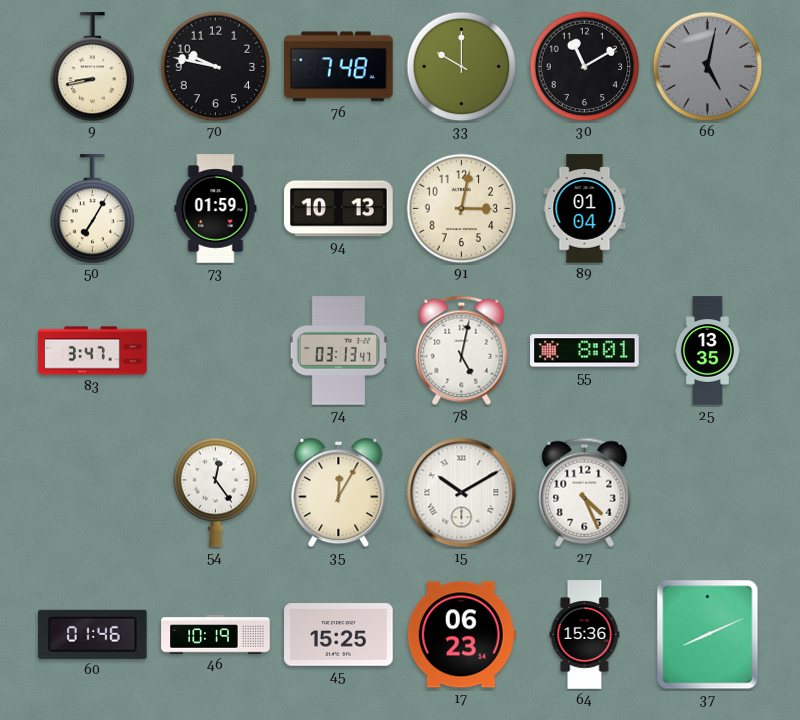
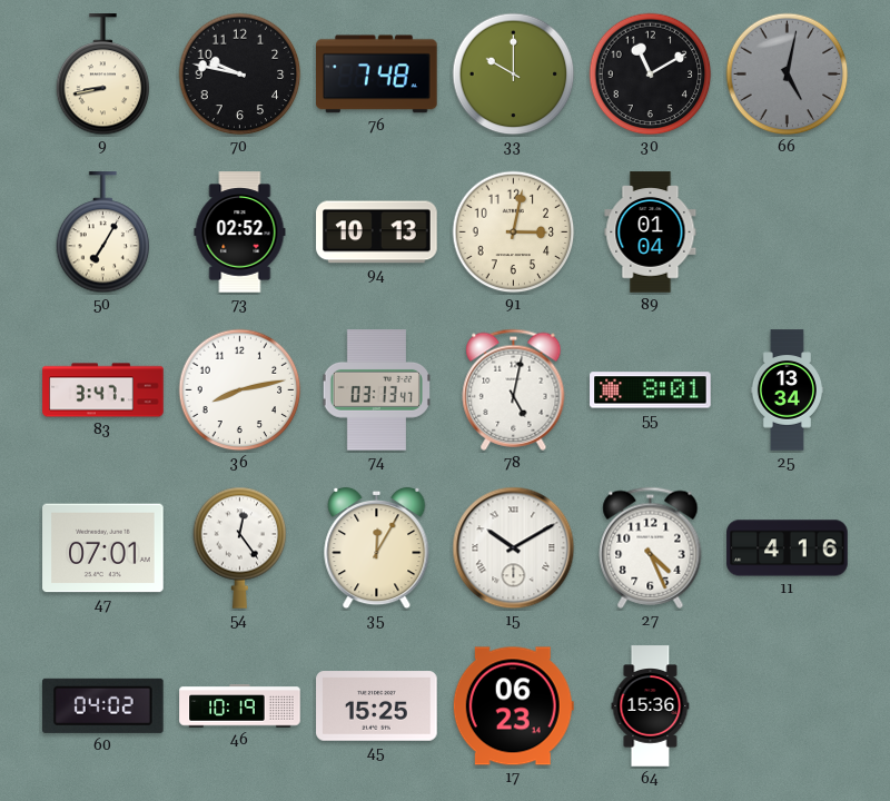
73: 01:59 -> 02:52 (240, 233)
36: none -> 8:13 (240, 390)
25: 13:35 -> 13:34 (787, 390)
47: none -> 07:01 (103, 548)
11: none -> 4:16 (788, 548)
60: 01:46 -> 04:02 (103, 705)
37: 8:11 -> none (708, 635)
